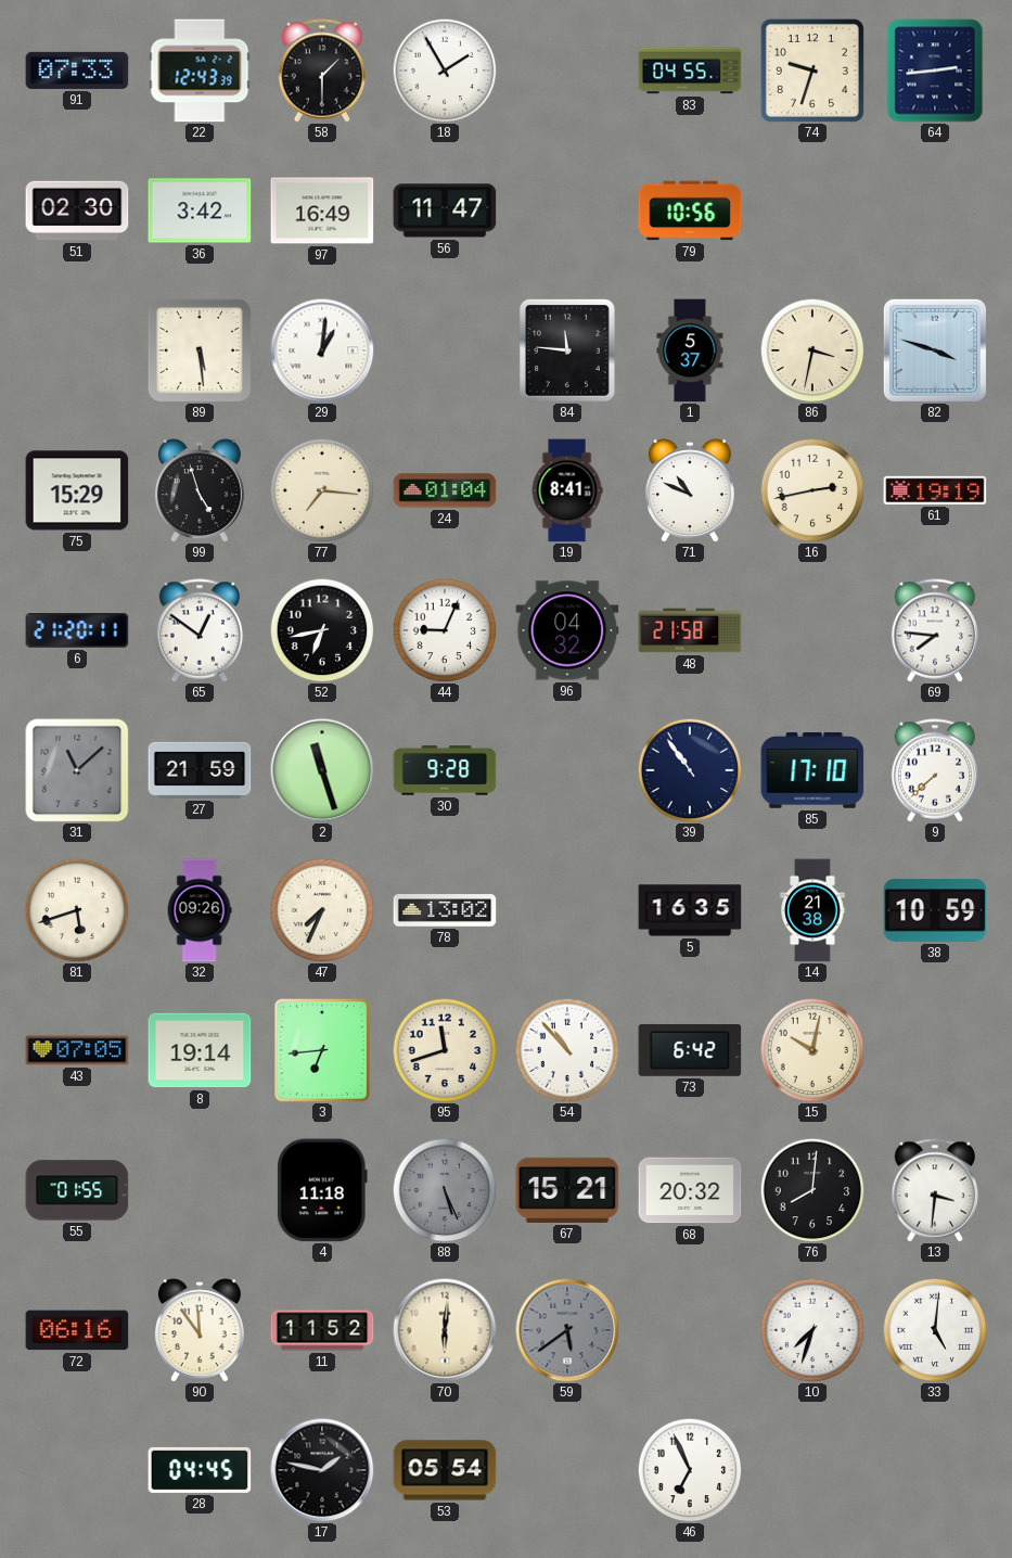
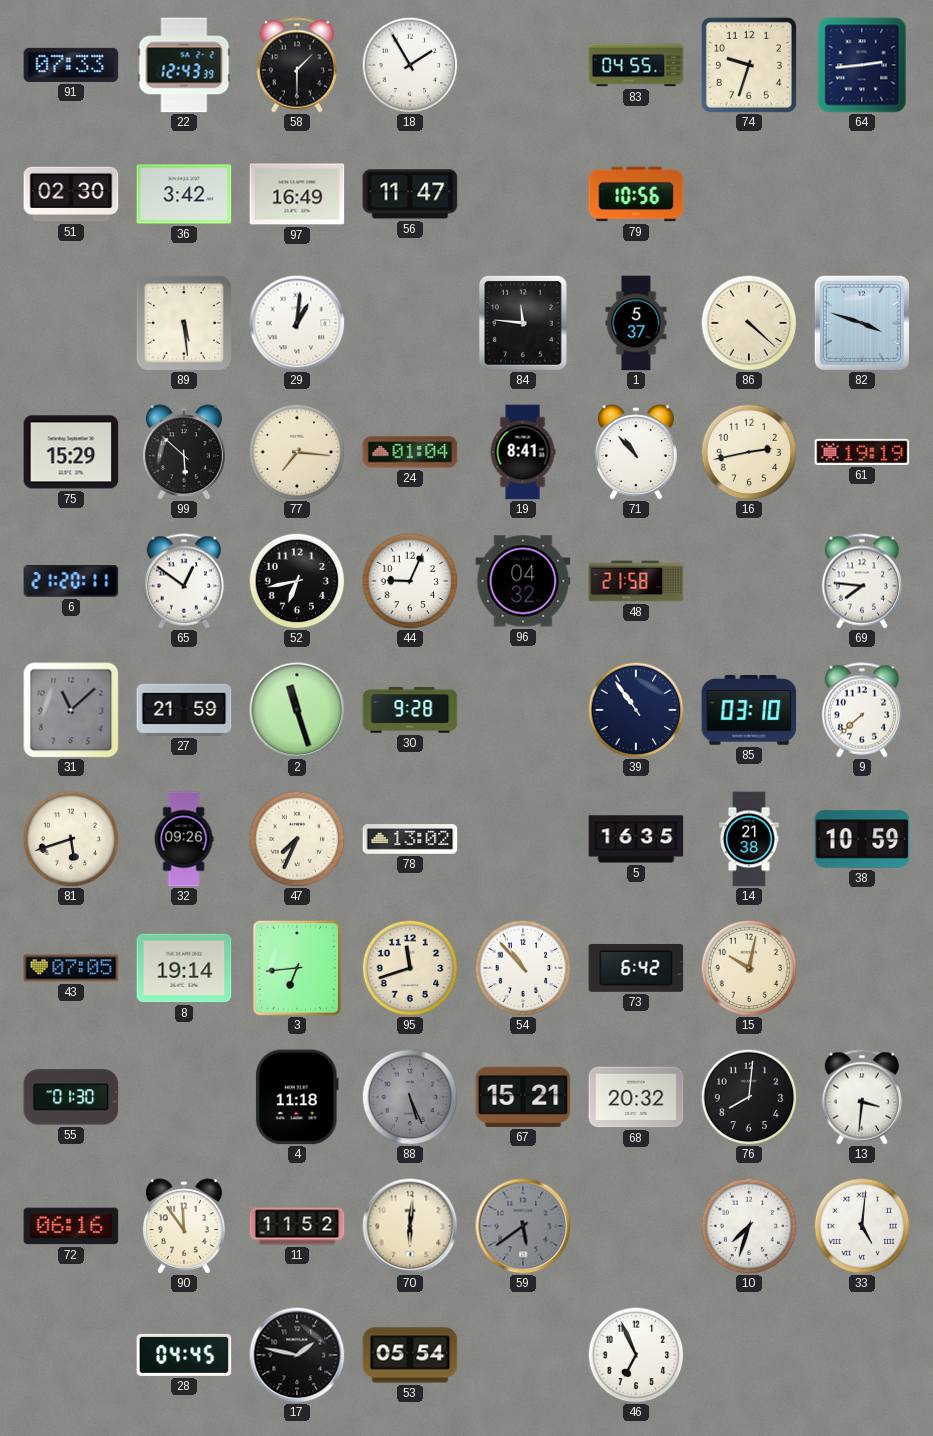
86: 3:32 -> 4:22 (749, 323)
99: 4:57 -> 5:52 (184, 452)
71: 10:49 -> 10:53 (636, 452)
85: 17:10 -> 03:10 (749, 710)
55: 01:55 -> 01:30 (71, 1097)
